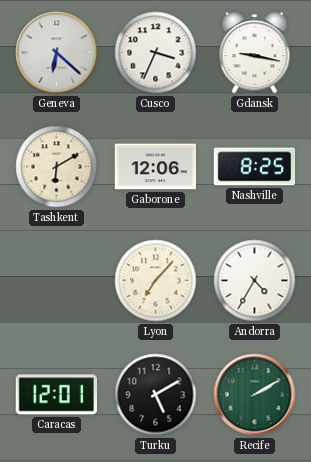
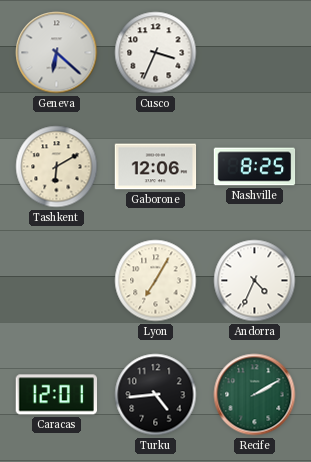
Gdansk: 9:17 -> none (255, 53)
Lyon: 7:07 -> 7:05 (156, 281)
Andorra: 4:35 -> 4:34 (255, 281)
Turku: 5:10 -> 4:44 (156, 395)
